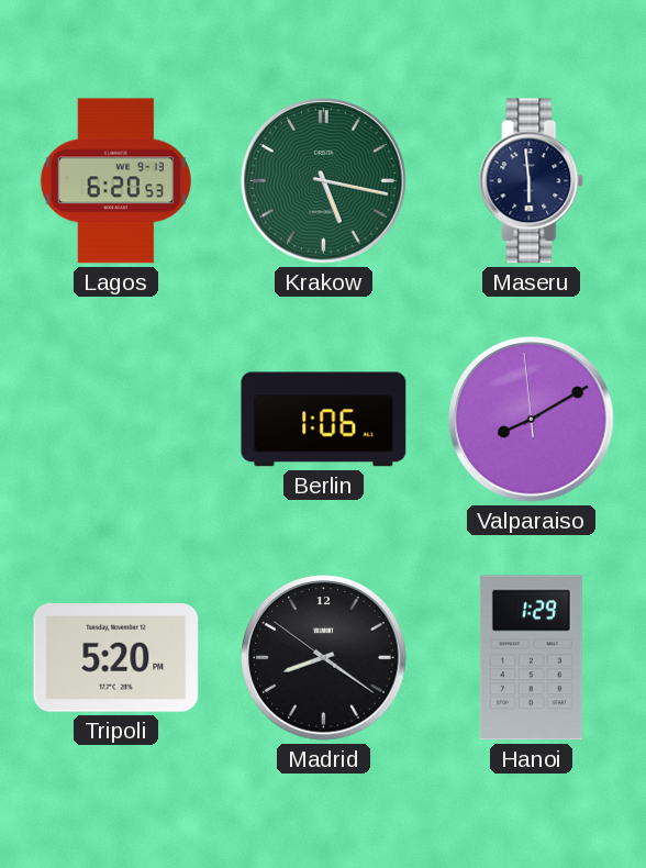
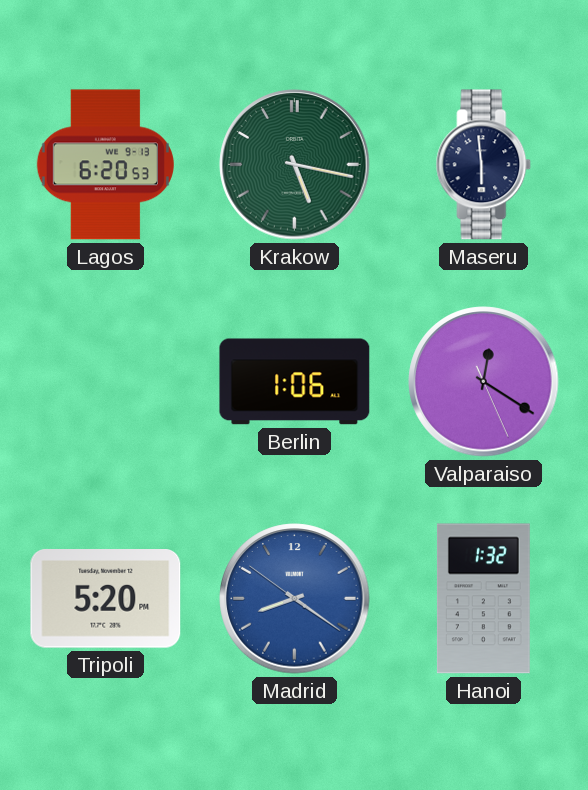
Valparaiso: 8:09 -> 12:20 (484, 382)
Madrid dial: black -> blue (295, 599)
Hanoi: 1:29 -> 1:32 (483, 599)
